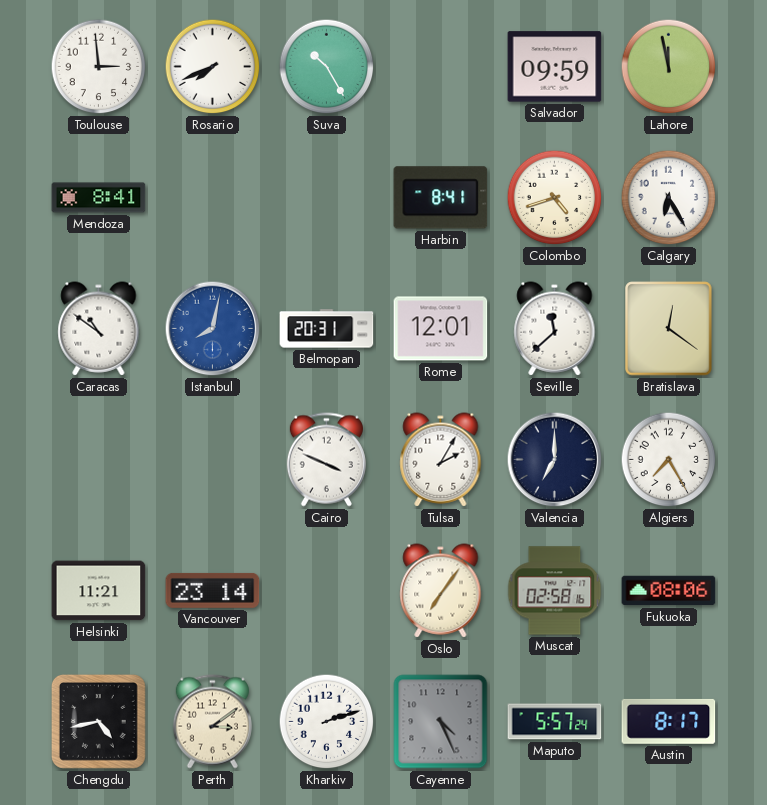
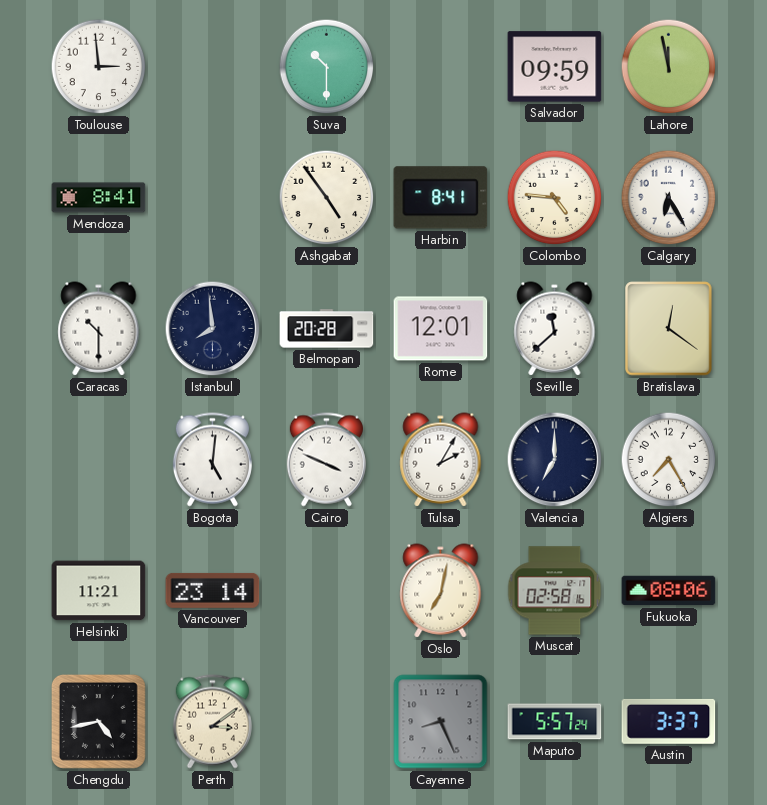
Rosario: 7:41 -> none (213, 67)
Suva: 10:25 -> 10:30 (327, 67)
Ashgabat: none -> 4:54 (327, 198)
Colombo: 4:42 -> 4:46 (555, 198)
Caracas: 10:51 -> 10:30 (99, 329)
Istanbul: 8:02 -> 7:59 (213, 329)
Istanbul dial: blue -> navy (213, 329)
Belmopan: 20:31 -> 20:28 (327, 329)
Bogota: none -> 5:01 (212, 460)
Oslo: 7:06 -> 7:02 (441, 591)
Kharkiv: 2:12 -> none (327, 722)
Cayenne: 4:26 -> 8:26 (441, 722)
Austin: 8:17 -> 3:37 (669, 721)
